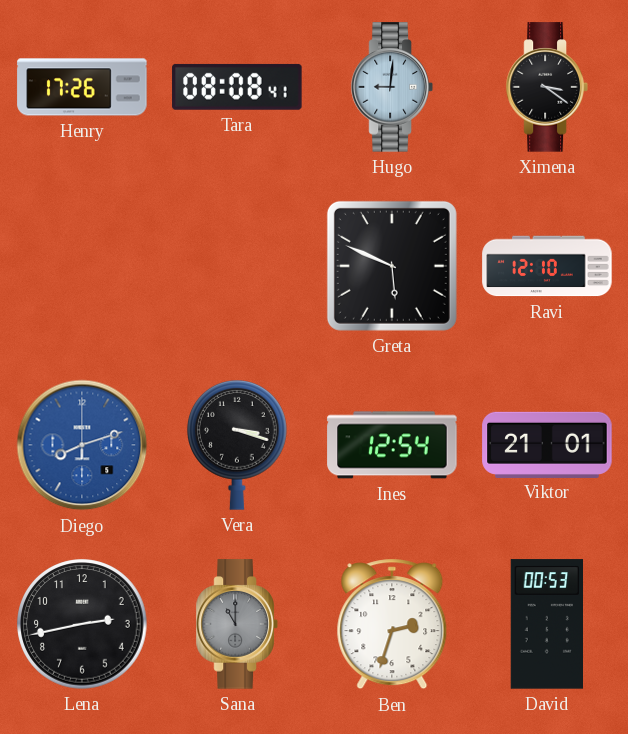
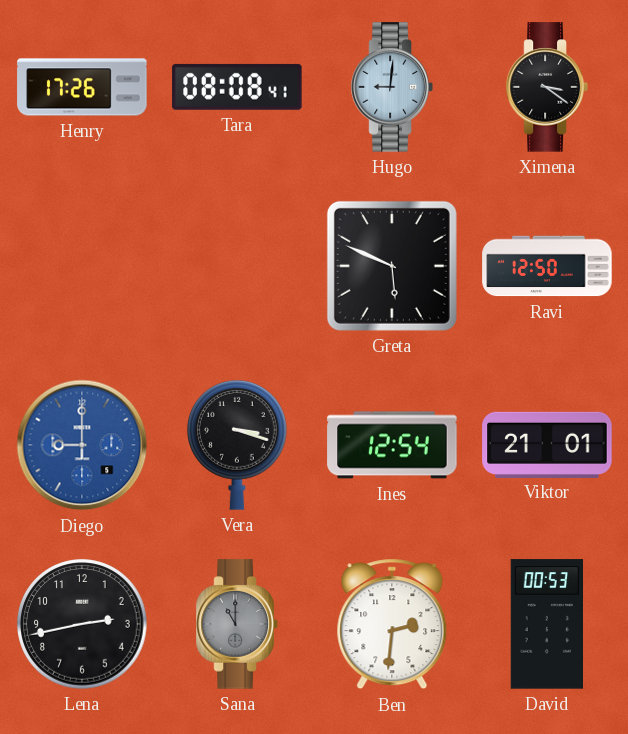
Ravi: 12:10 -> 12:50 (547, 266)
Diego: 8:12 -> 9:00 (82, 445)
Ben: 2:33 -> 2:31 (392, 624)
